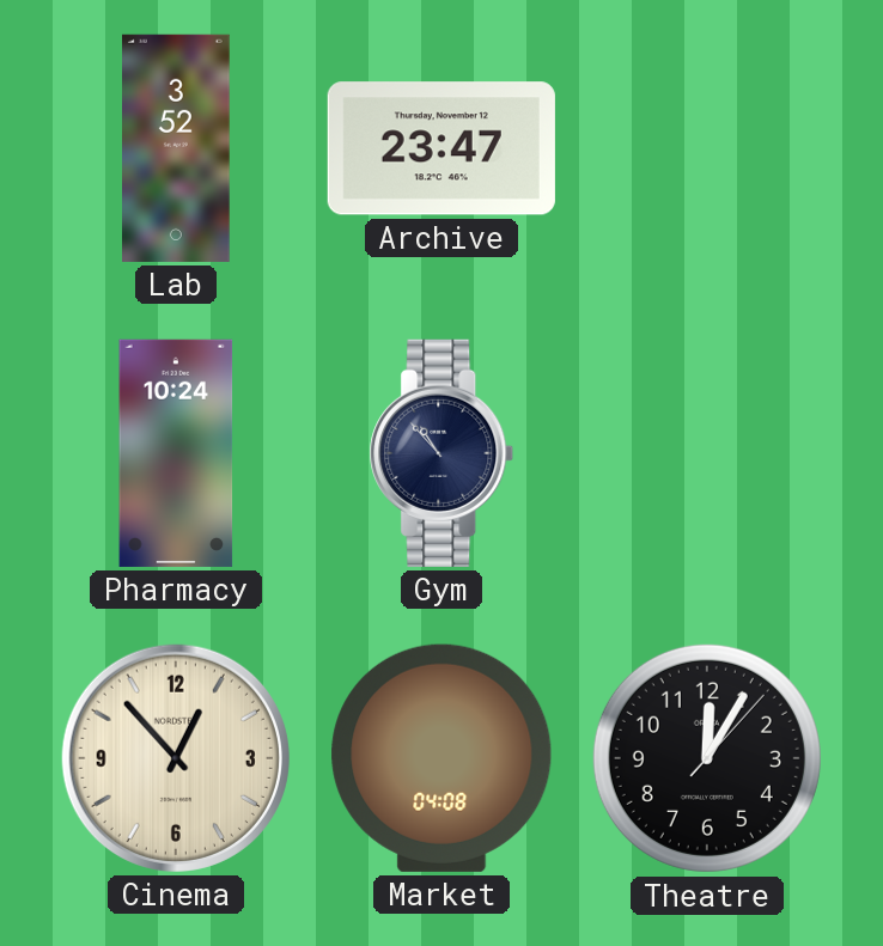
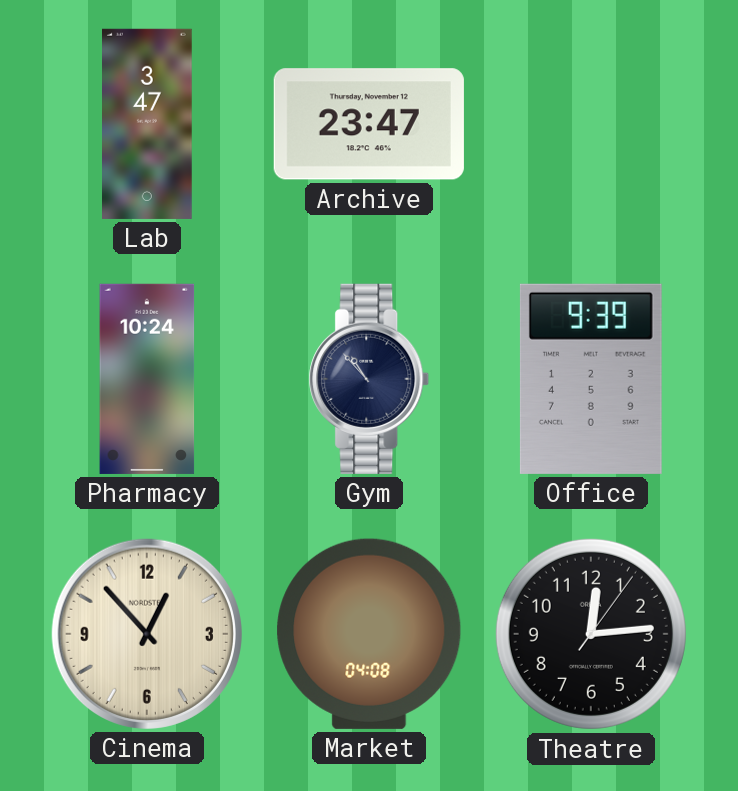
Lab: 3:52 -> 3:47 (148, 124)
Office: none -> 9:39 (591, 379)
Theatre: 12:05 -> 12:14 (591, 634)
